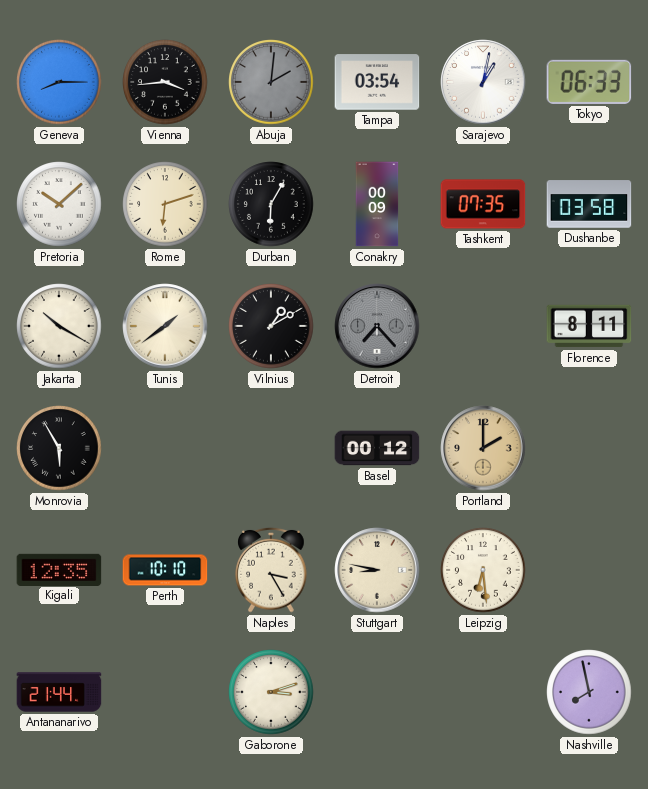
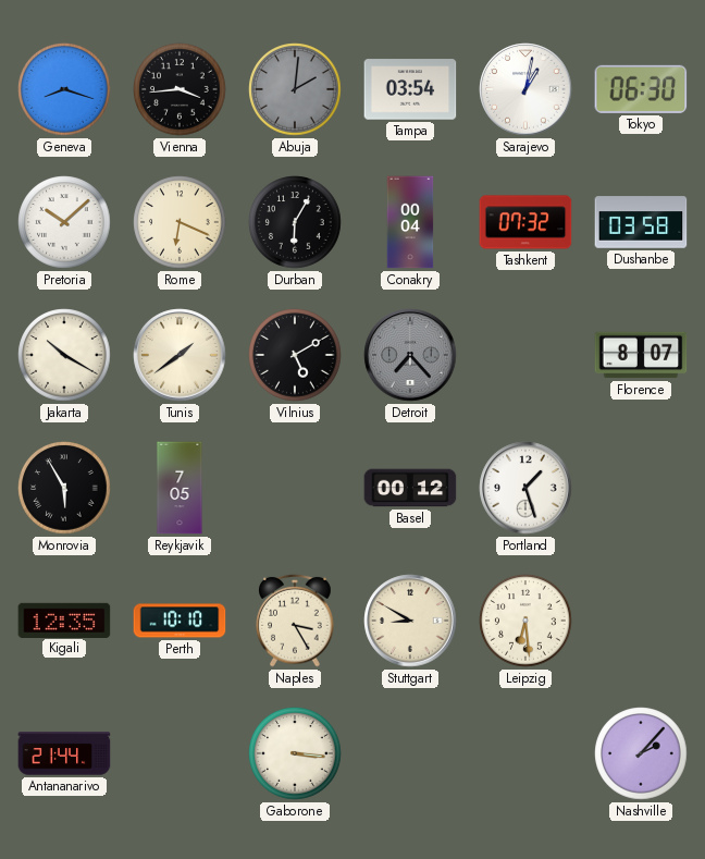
Geneva: 8:15 -> 8:18 (64, 89)
Tokyo: 06:33 -> 06:30 (641, 89)
Rome: 6:12 -> 6:19 (180, 222)
Conakry: 00:09 -> 00:04 (410, 222)
Tashkent: 07:35 -> 07:32 (525, 222)
Vilnius: 1:10 -> 5:10 (295, 355)
Florence: 8:11 -> 8:07 (641, 355)
Reykjavik: none -> 7:05 (180, 488)
Portland: 2:00 -> 1:27 (525, 488)
Portland dial: champagne -> white (525, 488)
Stuttgart: 8:47 -> 8:50 (410, 621)
Gaborone: 3:12 -> 3:16 (295, 753)
Nashville: 7:58 -> 2:07 (641, 753)
